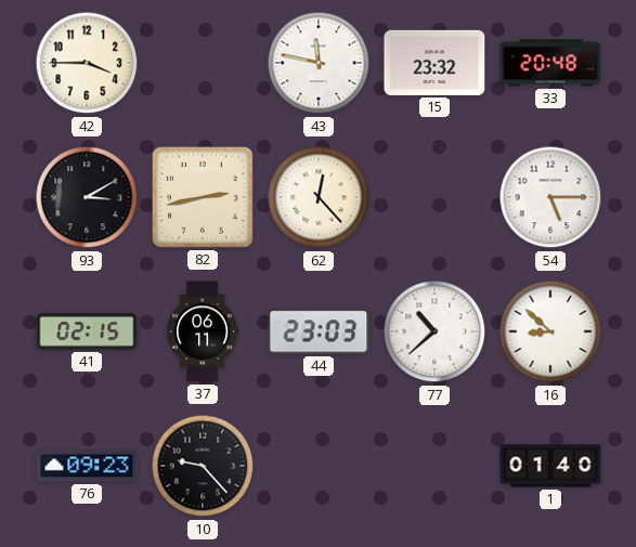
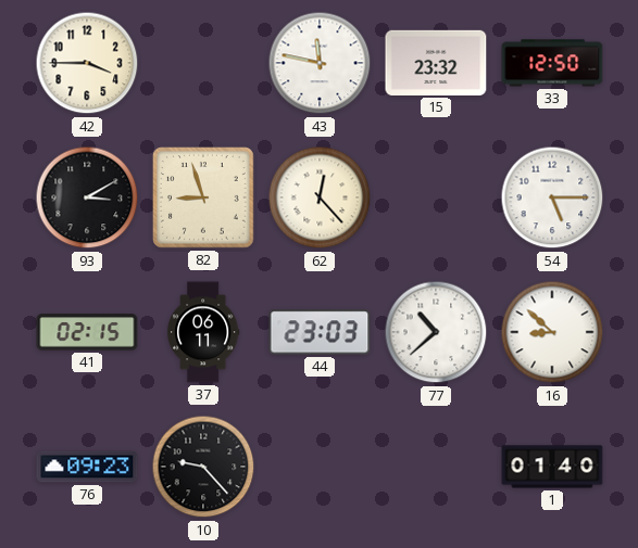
33: 20:48 -> 12:50 (552, 63)
82: 2:43 -> 8:57 (204, 199)
